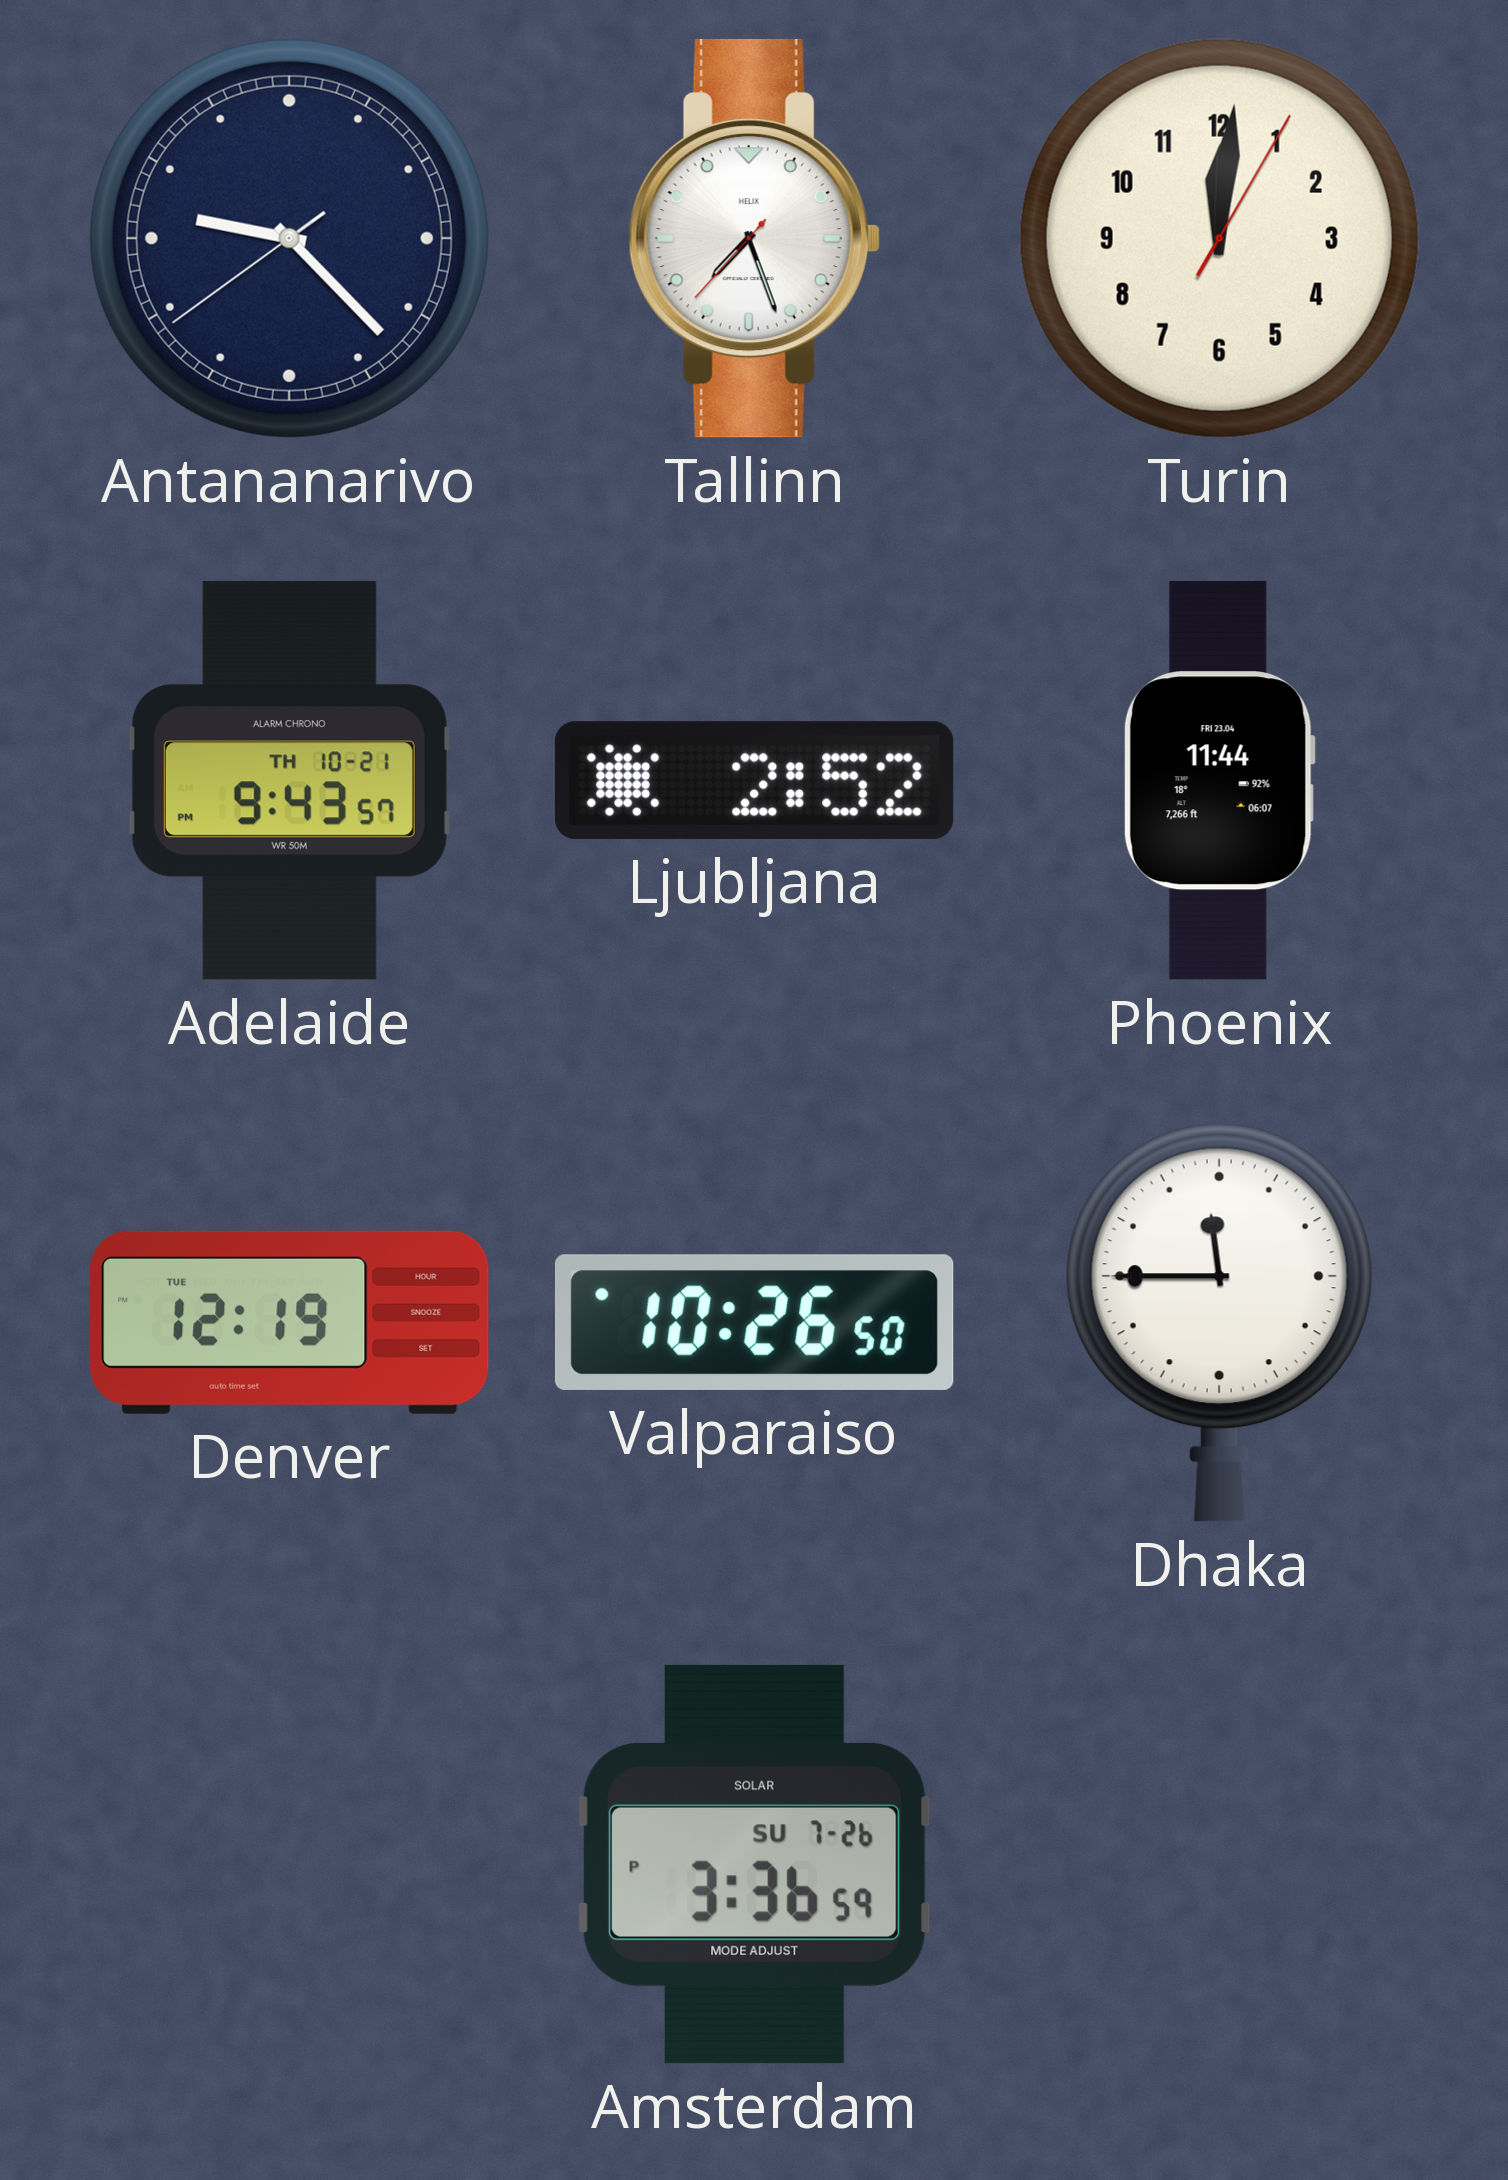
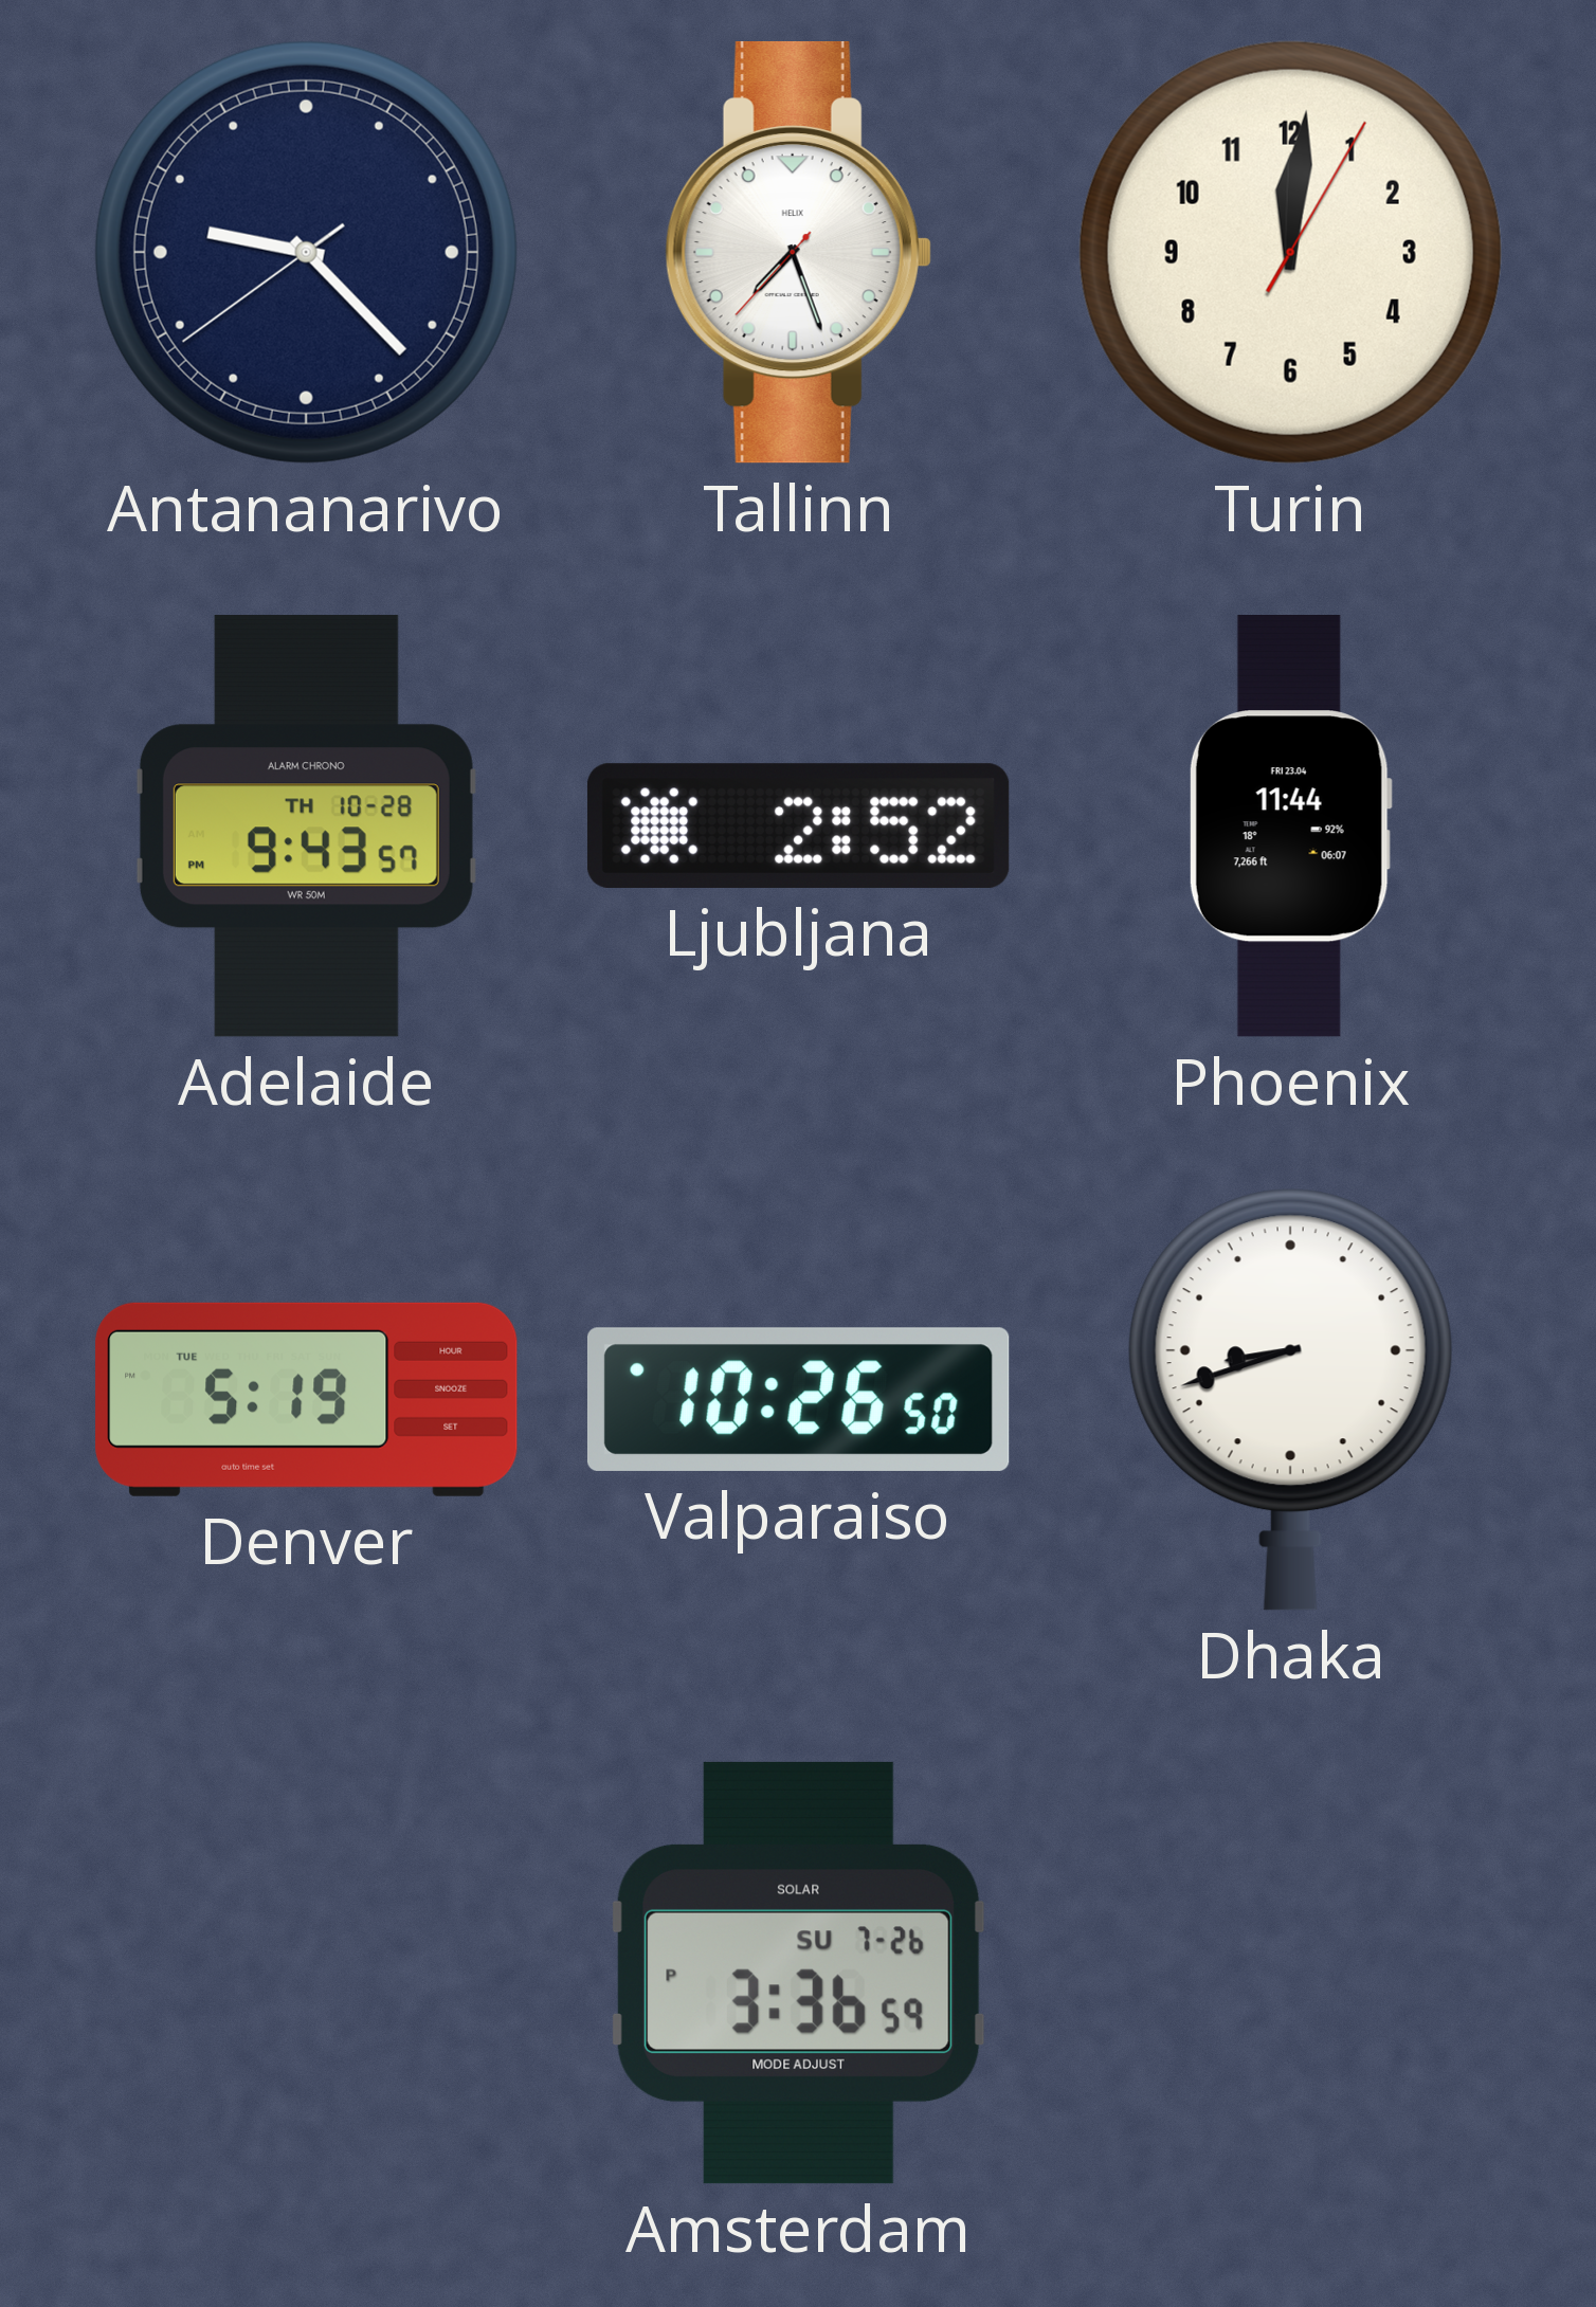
Adelaide date: TH 10-21 -> TH 10-28 (306, 826)
Denver: 12:19 -> 5:19 (307, 1399)
Dhaka: 11:45 -> 8:42 (1290, 1399)
